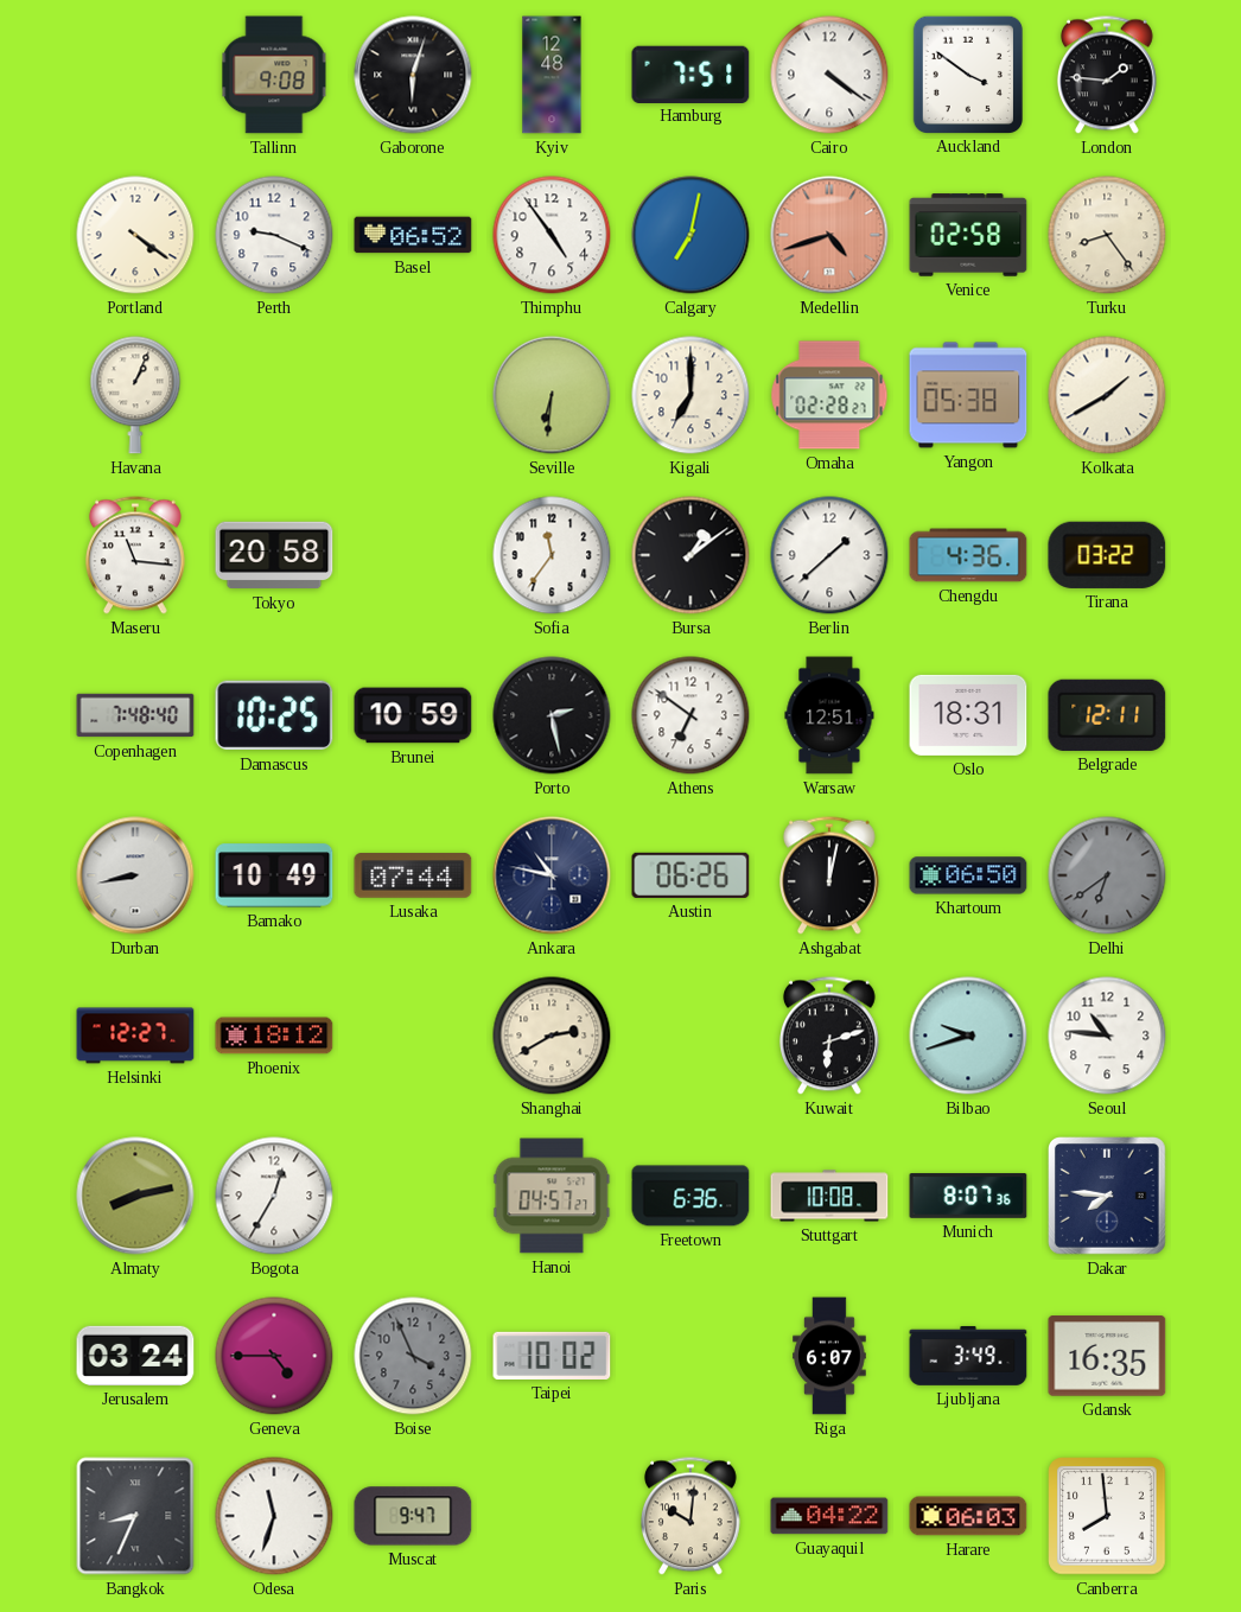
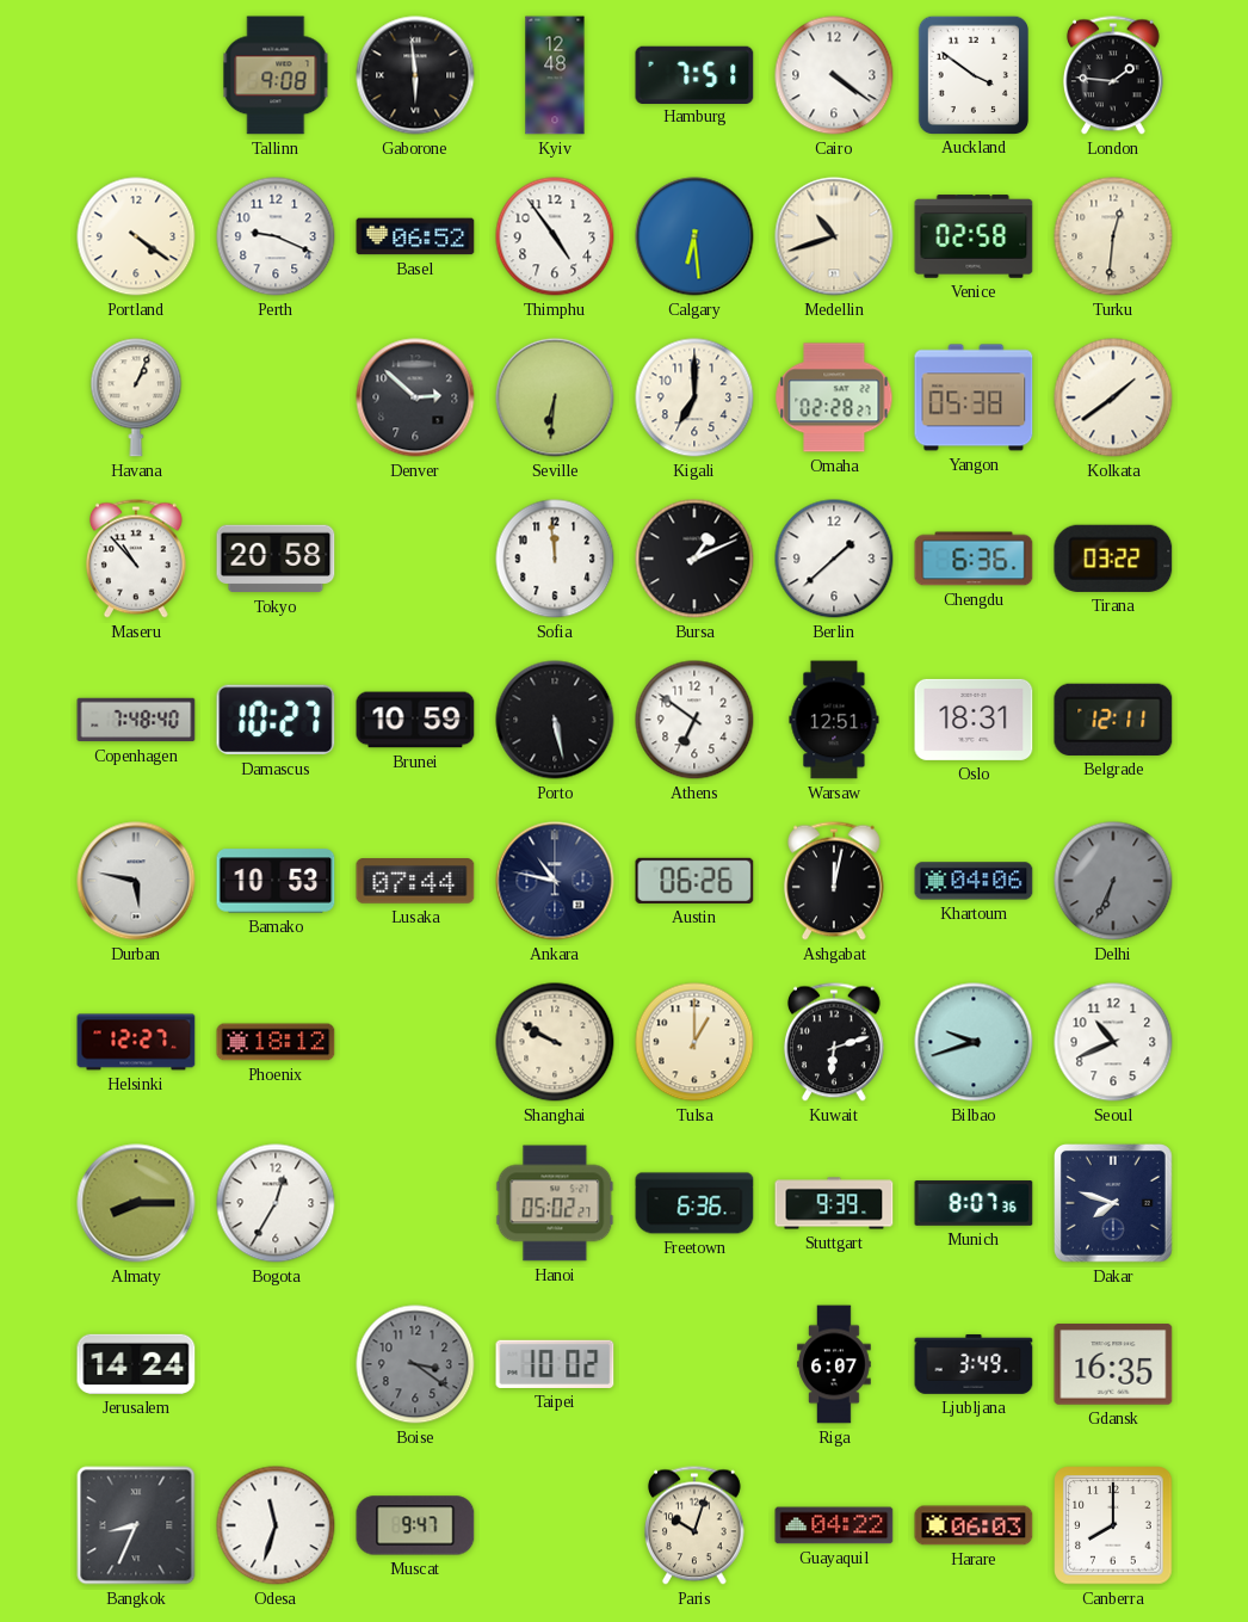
Gaborone: 6:03 -> 5:59 (415, 75)
Calgary: 7:02 -> 6:29 (694, 236)
Medellin: 4:42 -> 10:42 (834, 236)
Medellin dial: salmon -> cream (834, 236)
Turku: 8:24 -> 12:31 (1113, 236)
Denver: none -> 2:52 (415, 397)
Kolkata: 1:40 -> 1:39 (1113, 397)
Maseru: 11:16 -> 10:53 (136, 559)
Sofia: 11:36 -> 11:59 (555, 559)
Bursa: 1:09 -> 1:11 (694, 559)
Chengdu: 4:36 -> 6:36 (974, 559)
Damascus: 10:25 -> 10:27 (276, 720)
Porto: 2:28 -> 5:28 (555, 720)
Durban: 8:43 -> 5:47 (136, 881)
Bamako: 10:49 -> 10:53 (276, 881)
Khartoum: 06:50 -> 04:06 (974, 881)
Delhi: 6:39 -> 6:34 (1113, 881)
Shanghai: 2:40 -> 9:50 (555, 1042)
Tulsa: none -> 1:00 (694, 1042)
Seoul: 10:46 -> 10:41 (1113, 1042)
Almaty: 8:13 -> 8:15 (136, 1203)
Hanoi: 04:57 -> 05:02 (555, 1203)
Stuttgart: 10:08 -> 9:39 (834, 1203)
Dakar: 7:46 -> 7:48 (1114, 1204)
Jerusalem: 03:24 -> 14:24 (136, 1364)
Geneva: 4:45 -> none (274, 1356)
Boise: 3:56 -> 3:21 (415, 1364)
Paris: 10:01 -> 10:03 (694, 1525)
Canberra: 7:59 -> 8:00 (1113, 1525)
